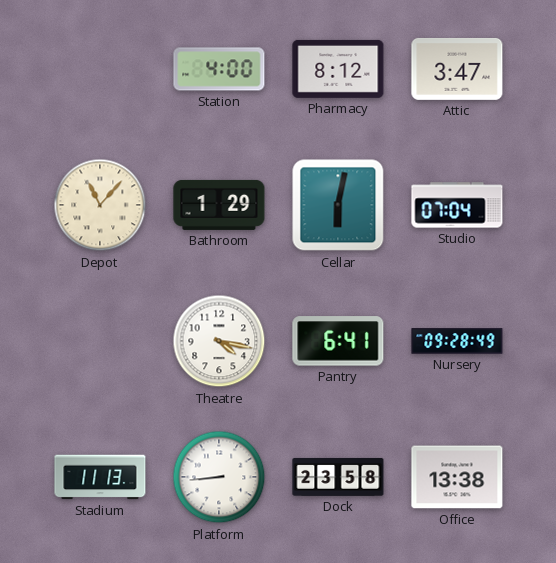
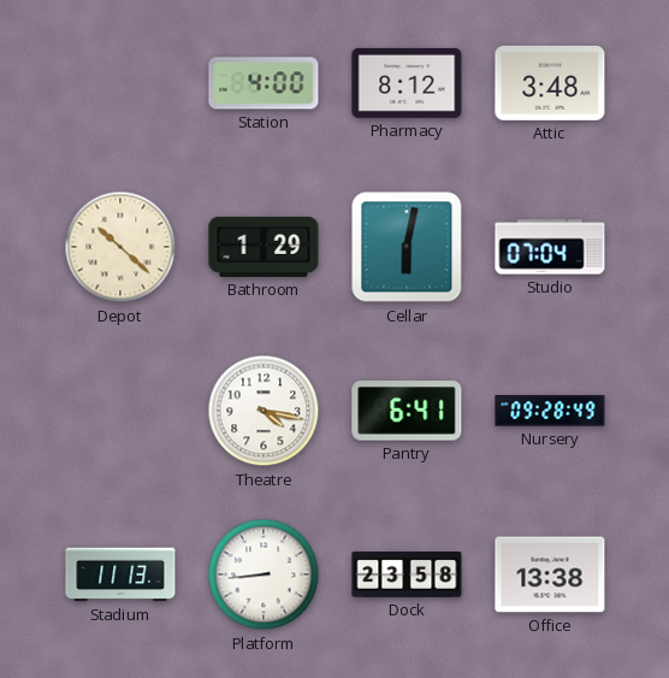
Attic: 3:47 -> 3:48 (550, 83)
Depot: 11:07 -> 10:22 (120, 247)
